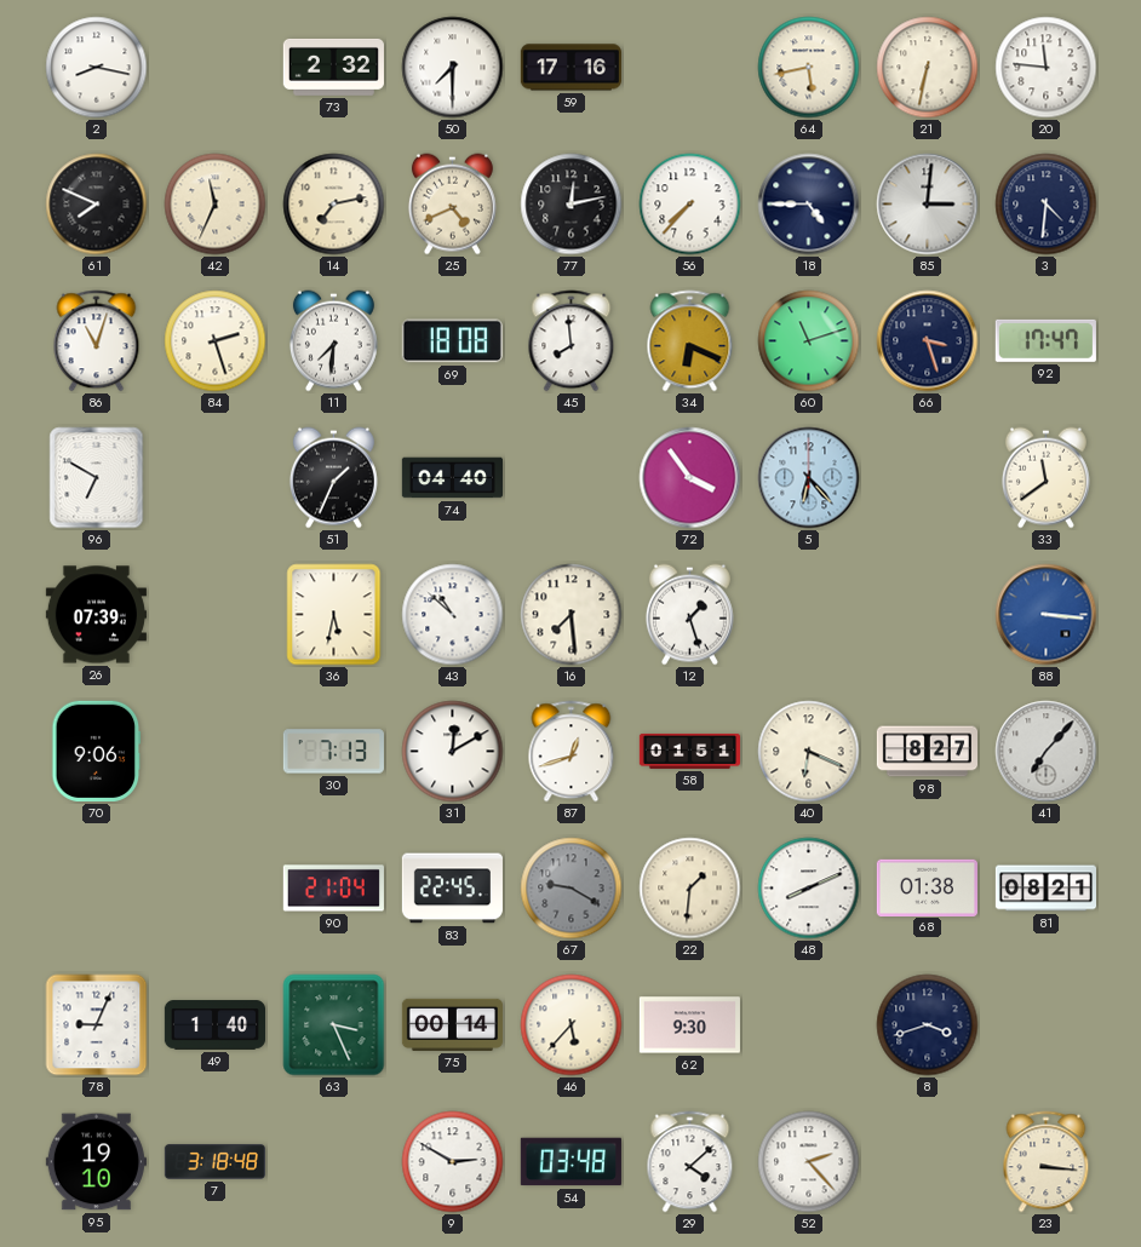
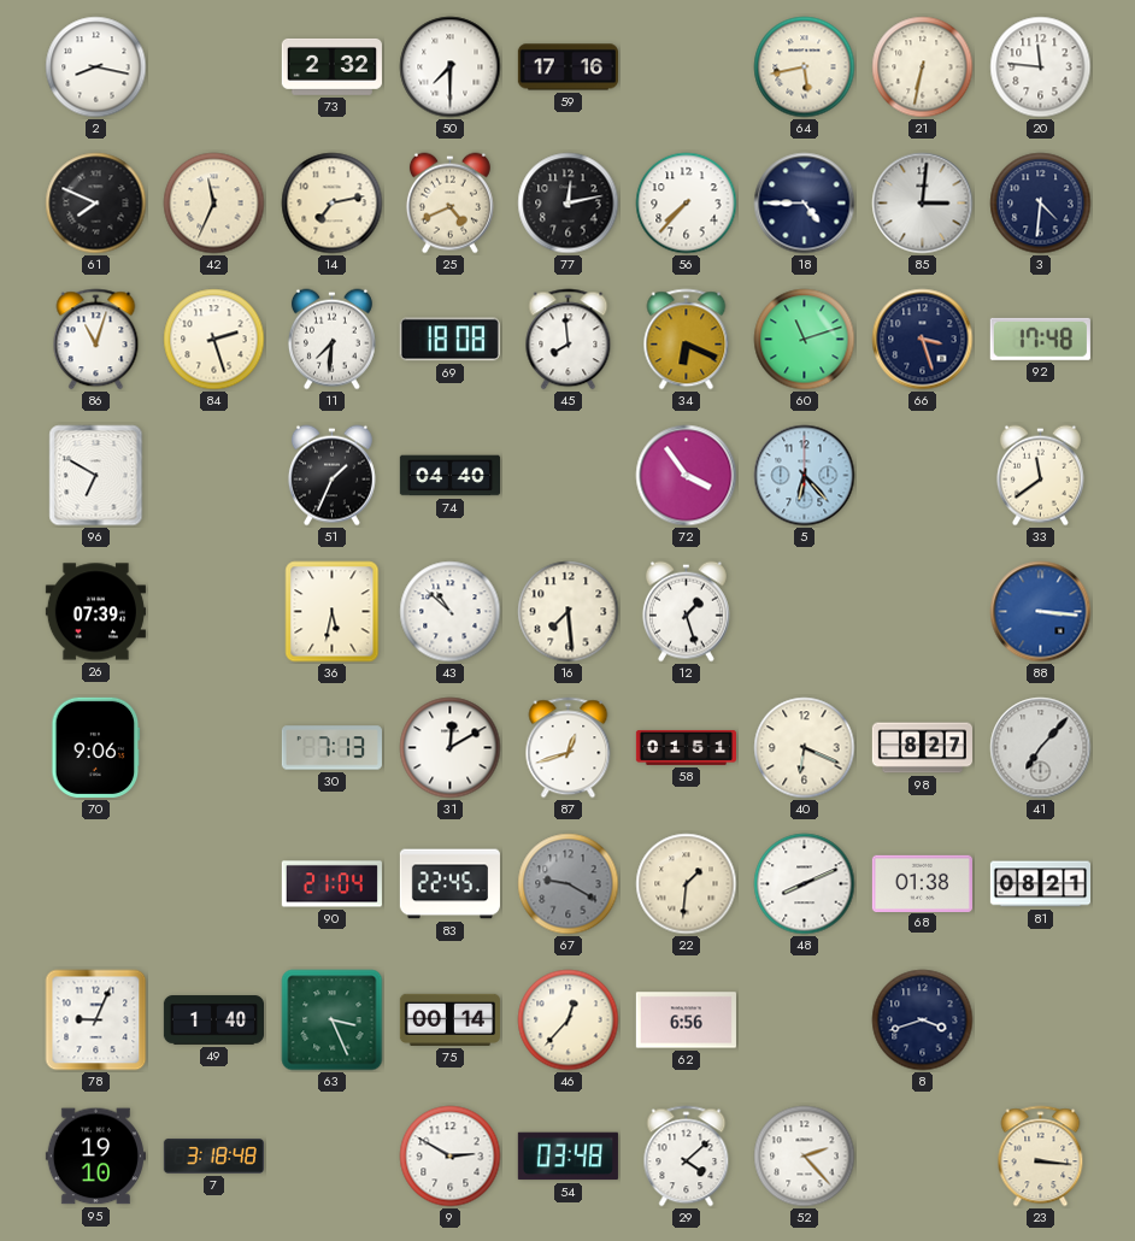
92: 17:47 -> 17:48 (1040, 339)
46: 5:37 -> 12:37 (569, 1021)
62: 9:30 -> 6:56 (686, 1021)
